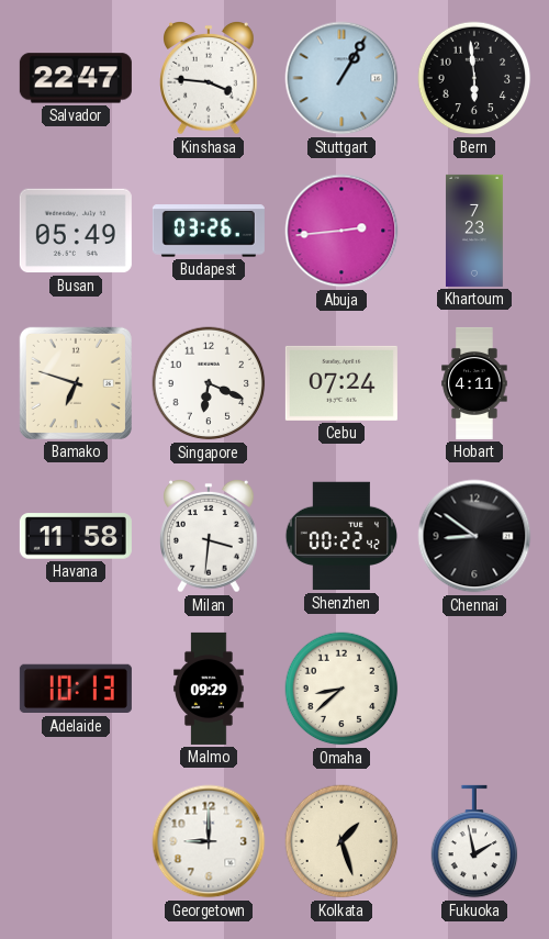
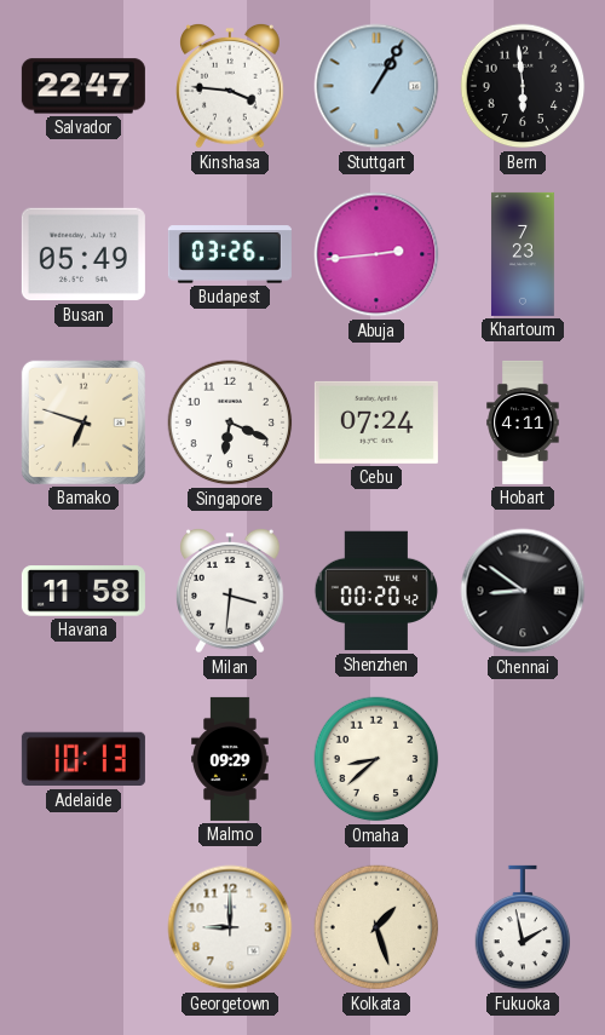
Shenzhen: 00:22 -> 00:20 (375, 591)
